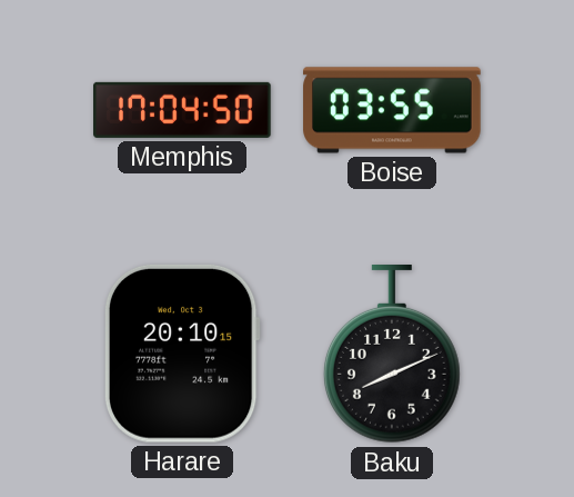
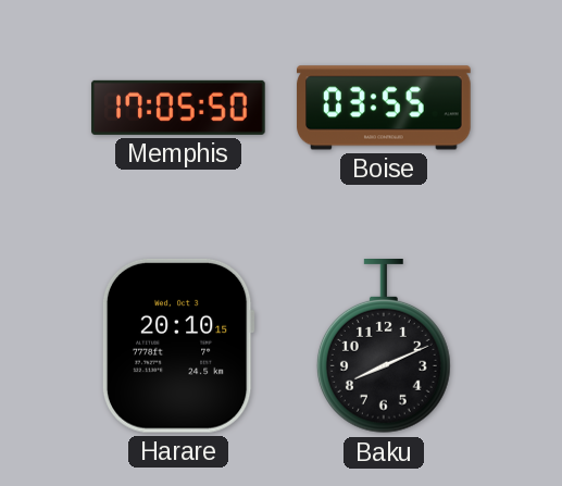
Memphis: 17:04 -> 17:05 (178, 108)
